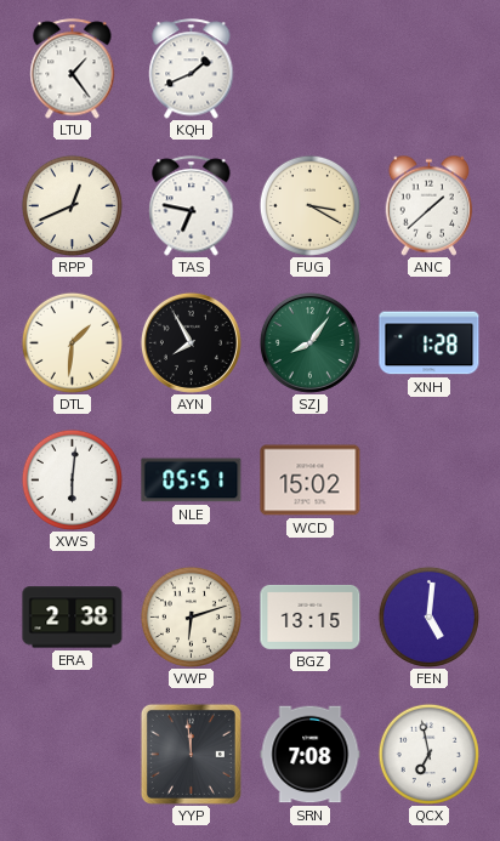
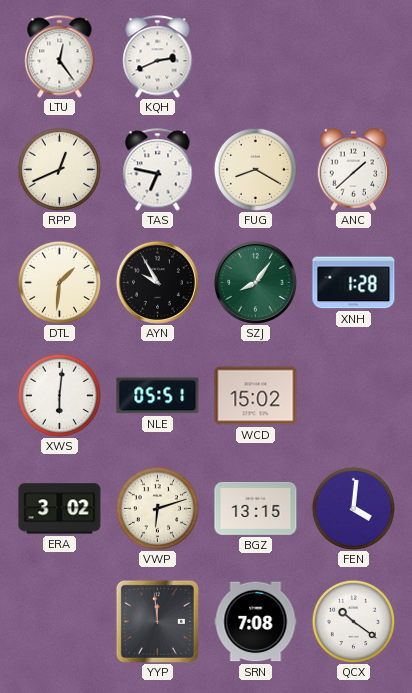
LTU: 1:24 -> 12:24 (60, 57)
KQH: 1:41 -> 2:41 (158, 57)
FUG: 3:20 -> 8:20 (255, 169)
AYN: 7:55 -> 9:55 (157, 282)
ERA: 2:38 -> 3:02 (60, 509)
FEN: 5:01 -> 4:01 (353, 508)
QCX: 6:58 -> 10:21 (353, 621)
